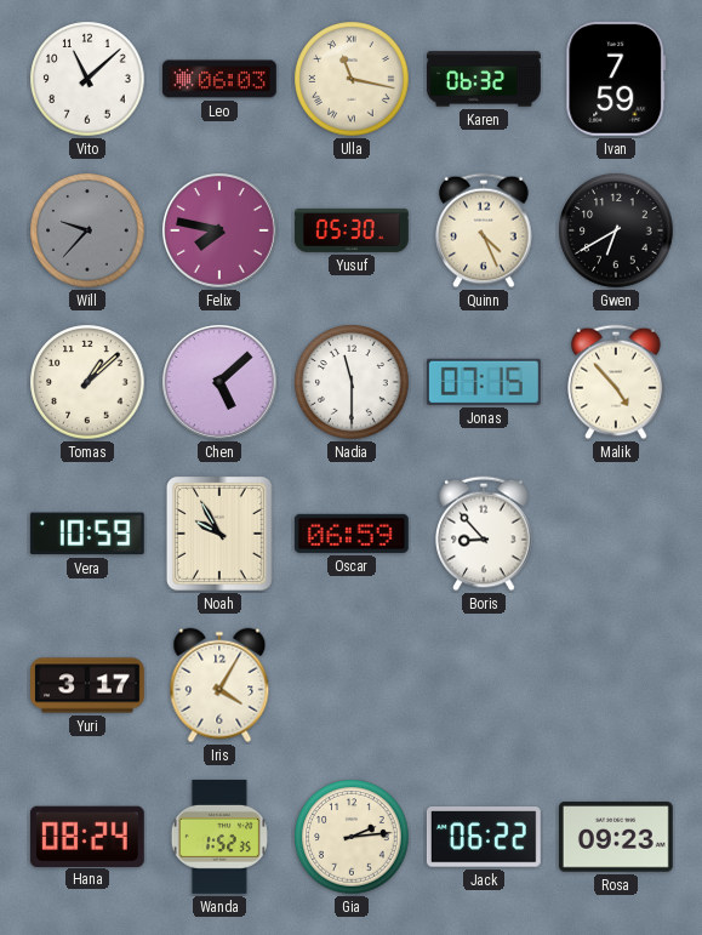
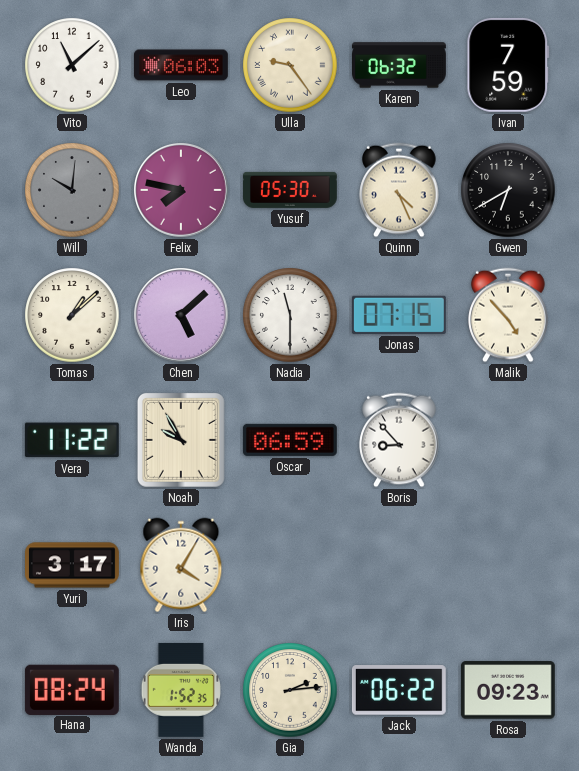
Ulla: 11:17 -> 9:24 (290, 65)
Will: 9:37 -> 10:01 (72, 190)
Vera: 10:59 -> 11:22 (72, 440)
